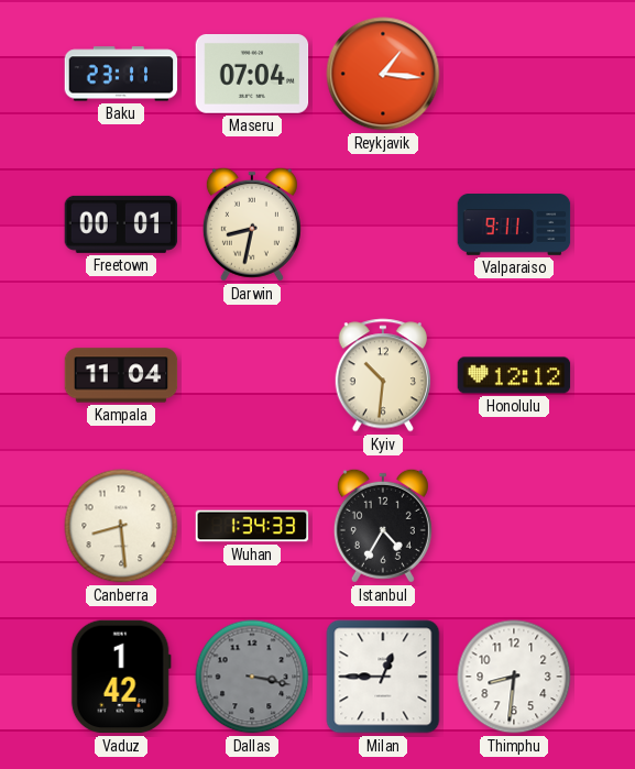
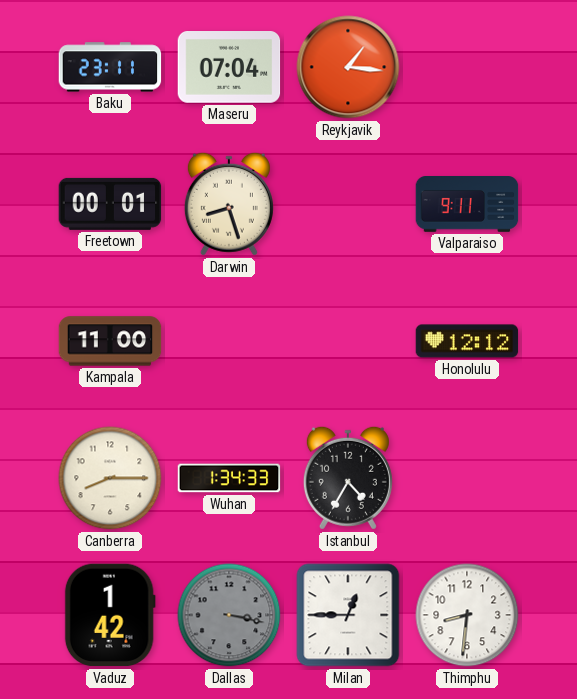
Darwin: 8:32 -> 8:27 (229, 204)
Kampala: 11:04 -> 11:00 (110, 341)
Kyiv: 10:31 -> none (382, 375)
Canberra: 8:29 -> 8:15 (110, 478)
